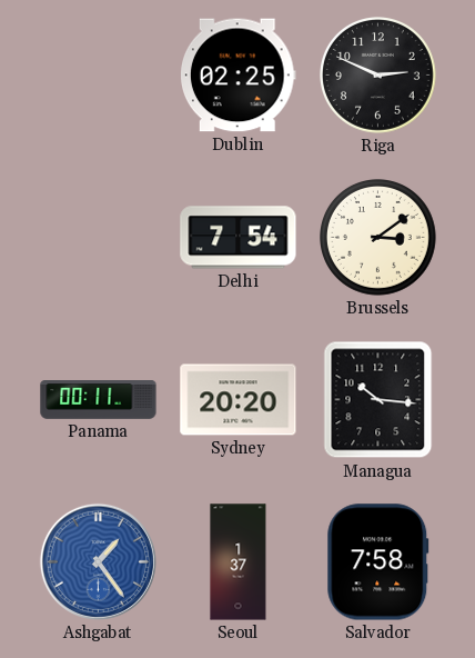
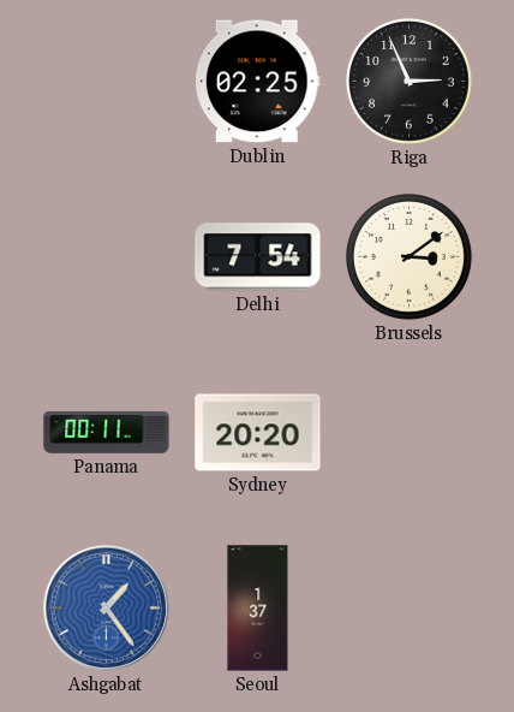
Riga: 2:49 -> 2:56 (410, 82)
Managua: 10:16 -> none (378, 400)
Salvador: 7:58 -> none (378, 562)
